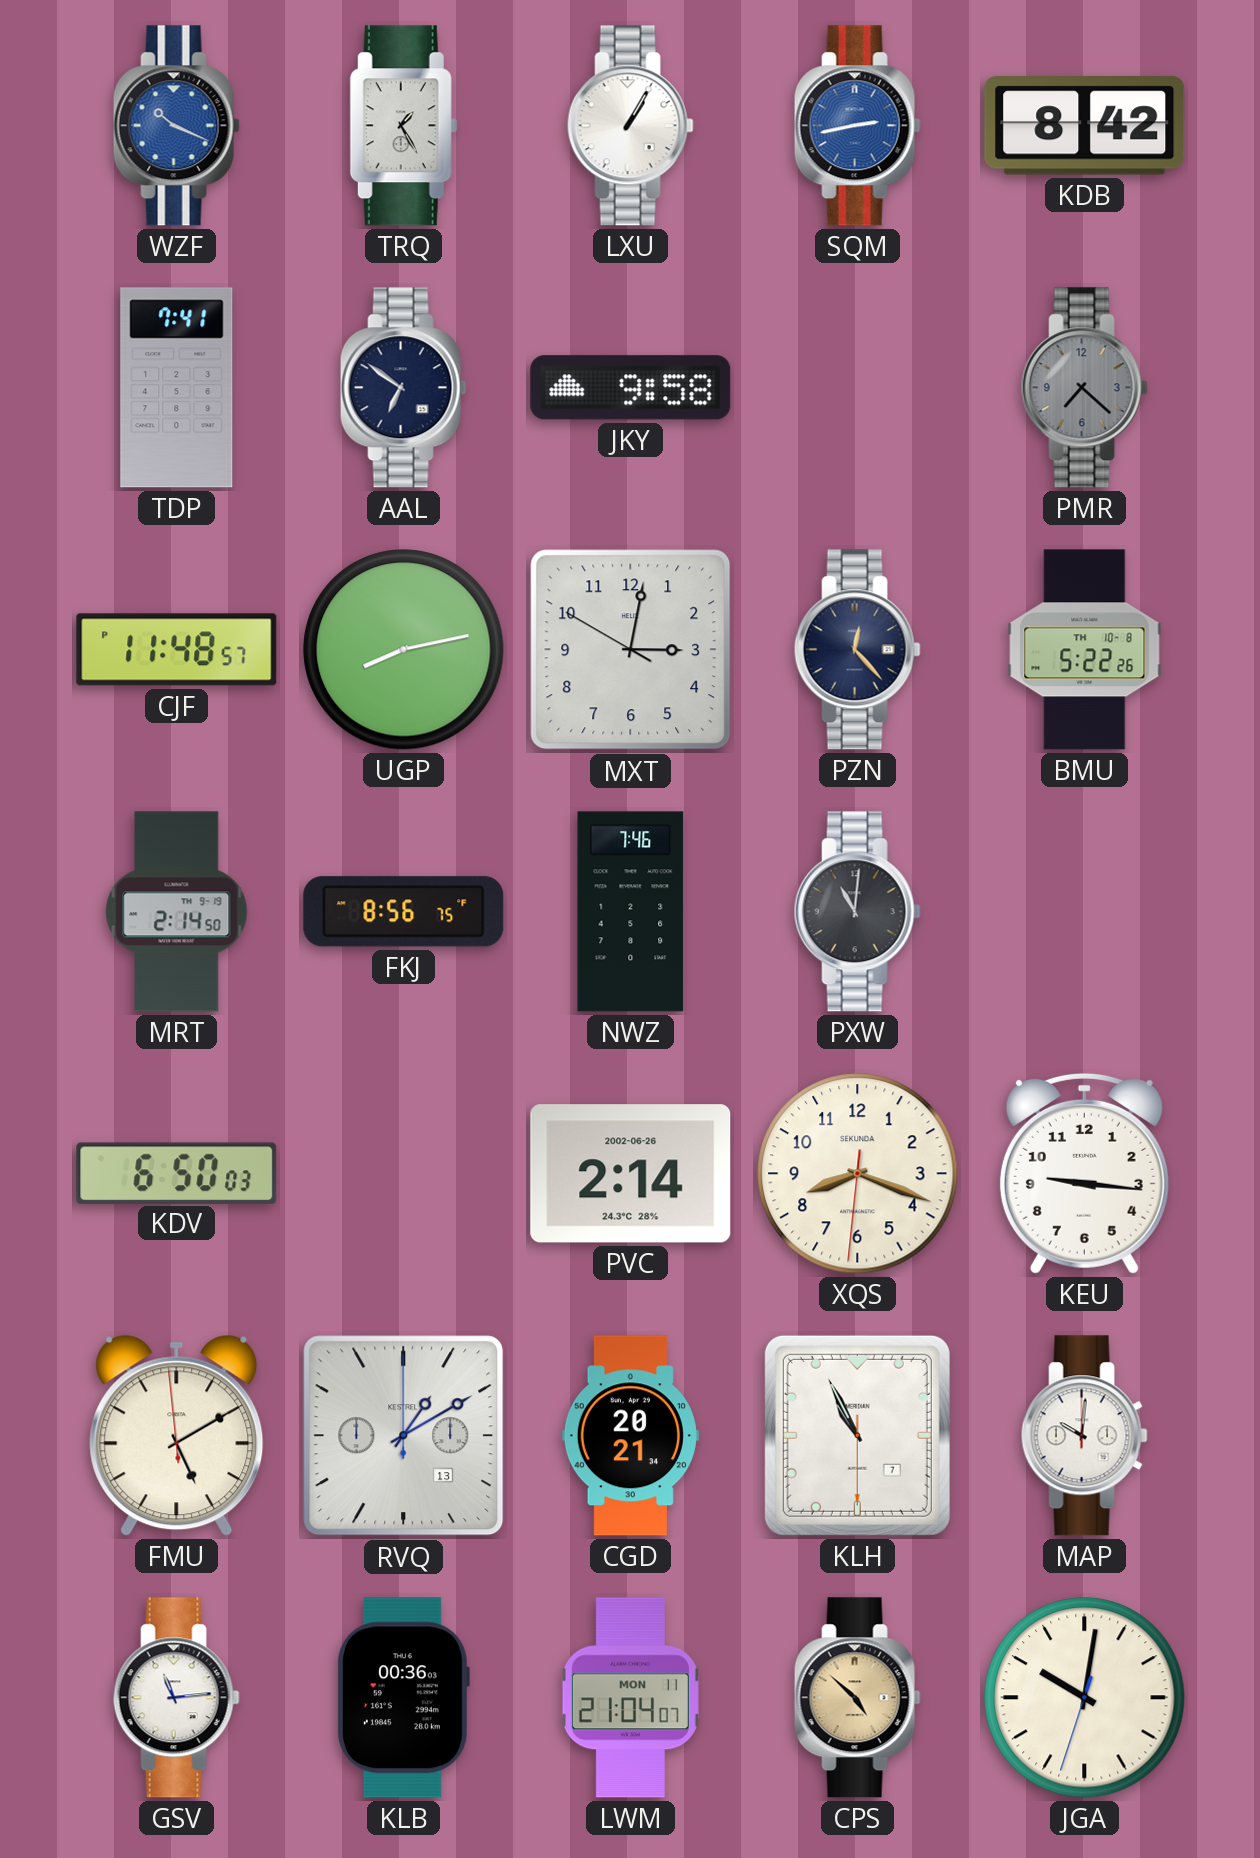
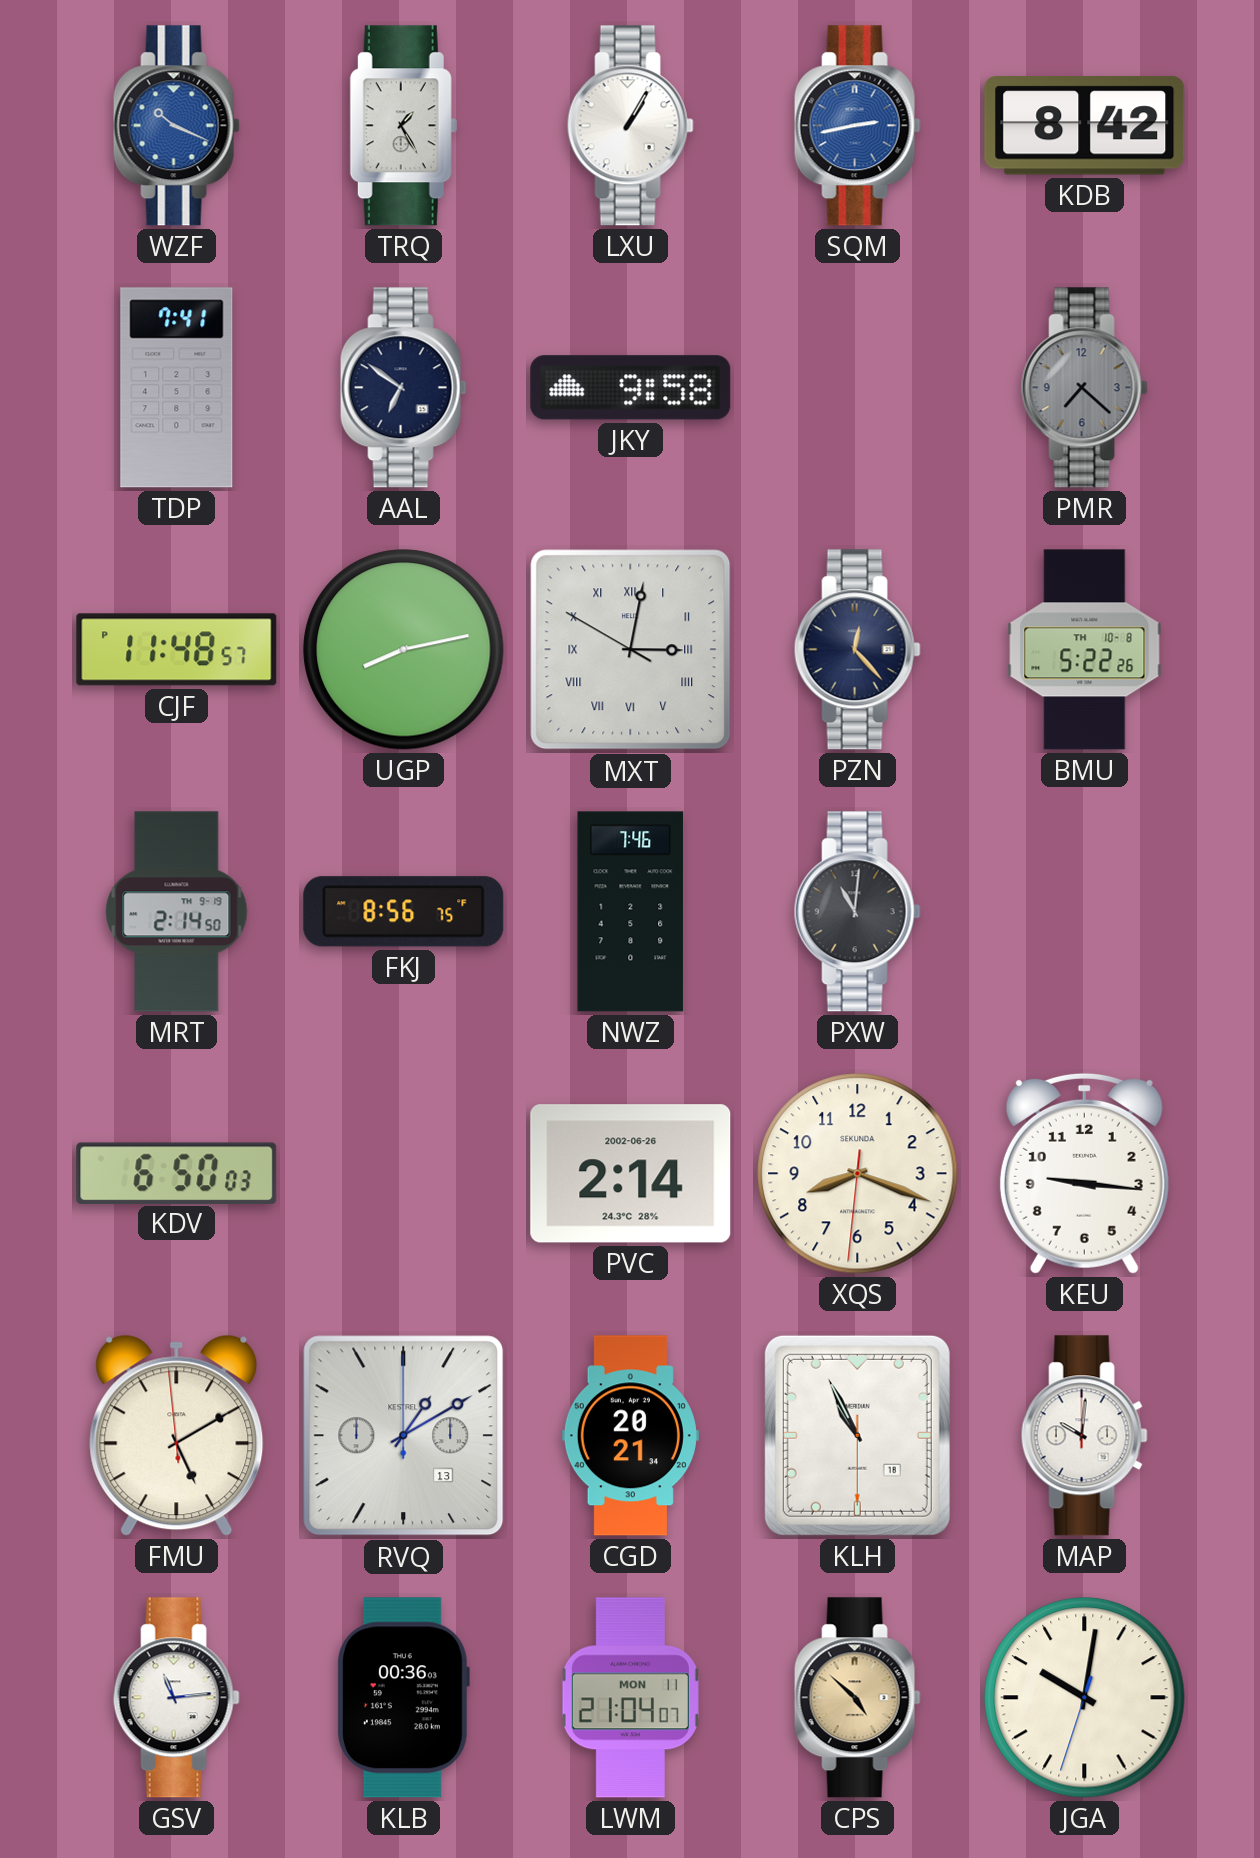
MXT numerals: Arabic -> Roman (631, 650)
KLH date: 7 -> 18 (857, 1435)
